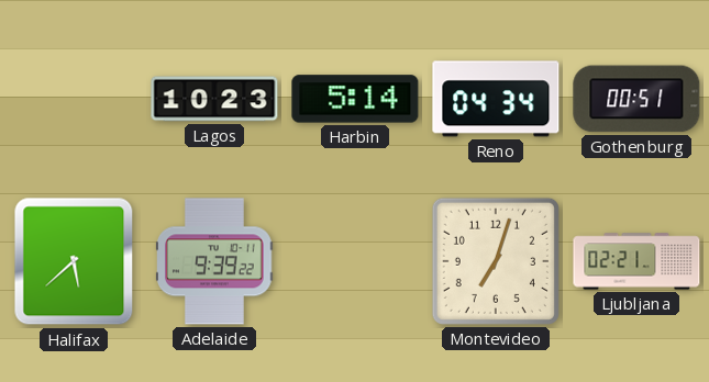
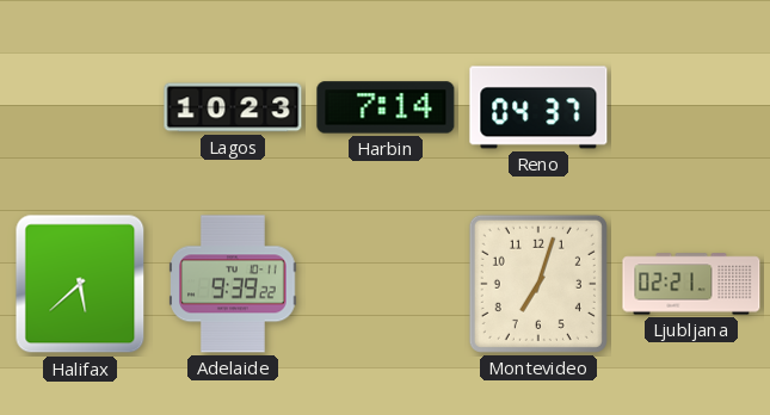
Harbin: 5:14 -> 7:14 (386, 107)
Reno: 04:34 -> 04:37 (538, 107)
Gothenburg: 00:51 -> none (636, 99)
